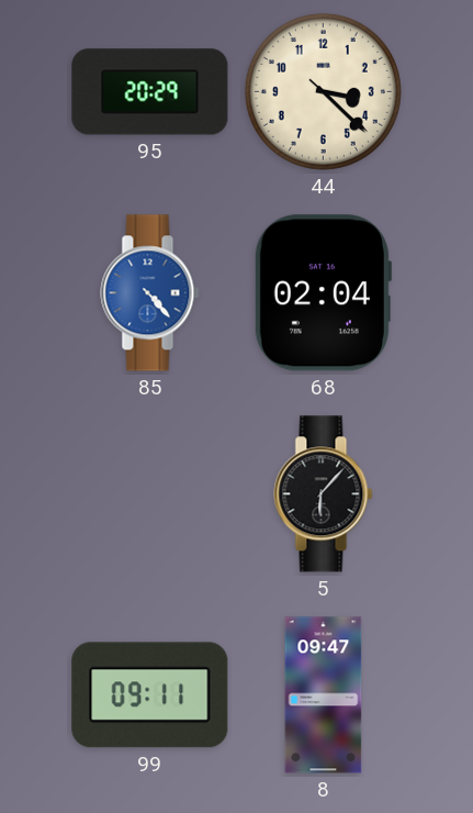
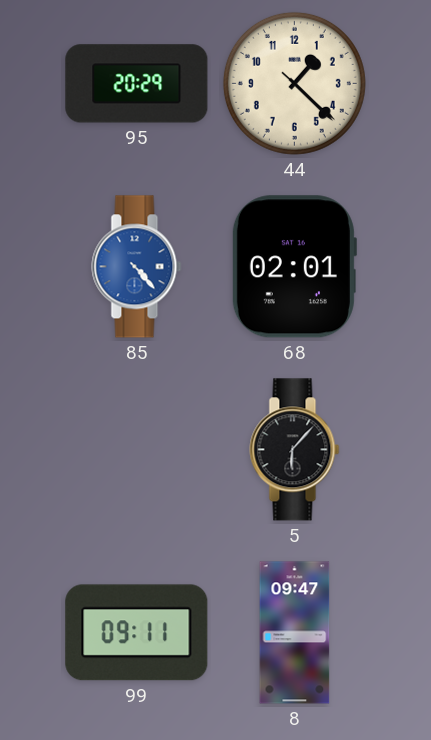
44: 3:22 -> 1:22 (294, 83)
68: 02:04 -> 02:01 (294, 267)
